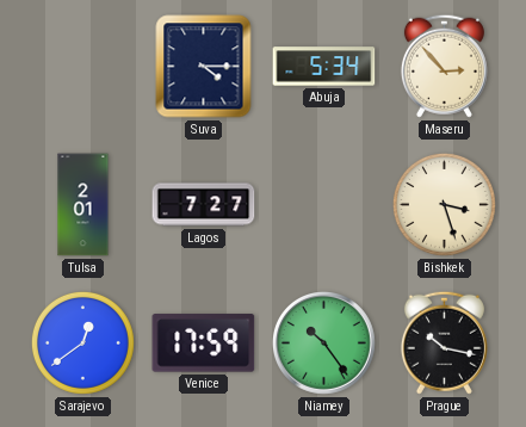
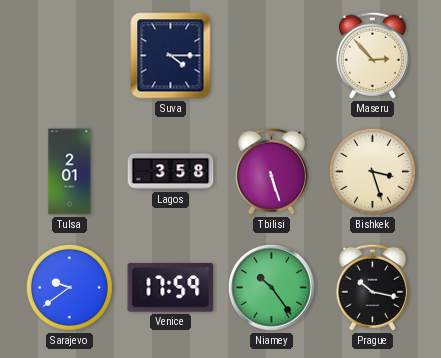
Abuja: 5:34 -> none (324, 67)
Lagos: 7:27 -> 3:58 (171, 172)
Tbilisi: none -> 5:27 (271, 171)
Sarajevo: 12:39 -> 9:39 (69, 287)
